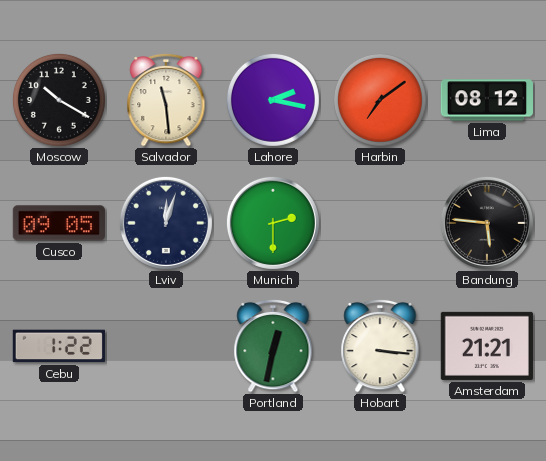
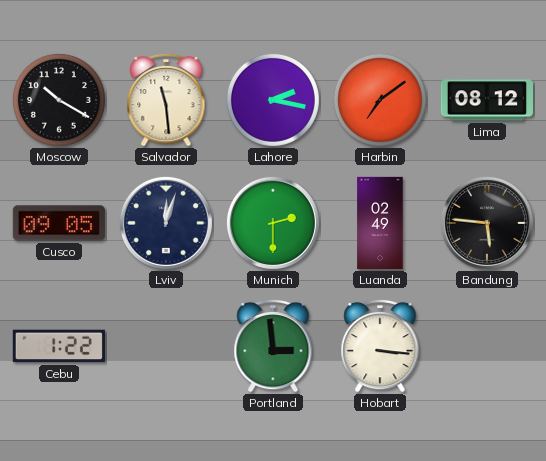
Luanda: none -> 02:49 (380, 223)
Portland: 12:32 -> 2:59 (273, 346)
Amsterdam: 21:21 -> none (487, 346)
